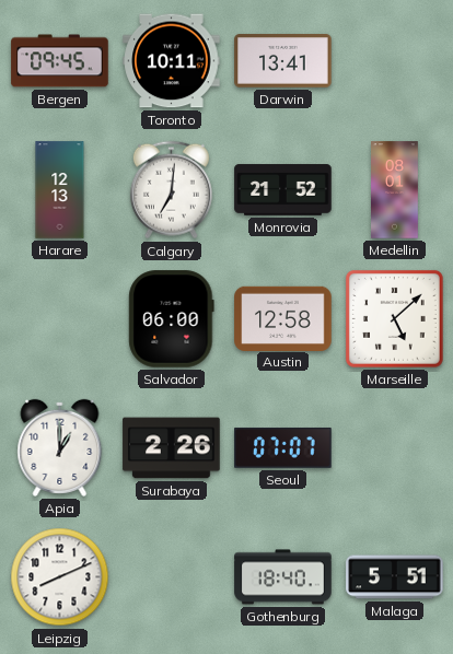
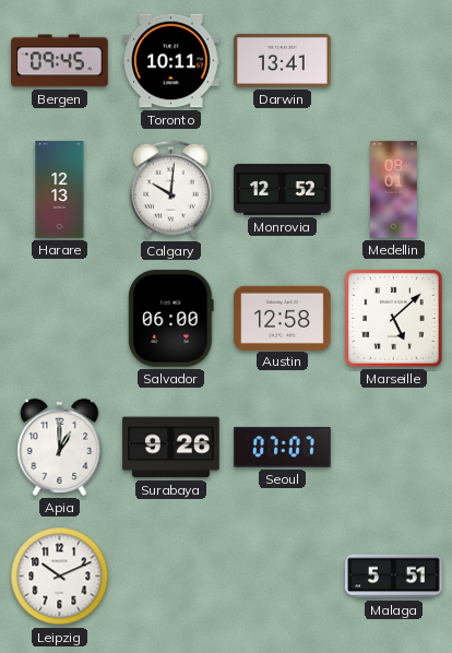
Calgary: 7:01 -> 10:01 (170, 190)
Monrovia: 21:52 -> 12:52 (283, 190)
Surabaya: 2:26 -> 9:26 (171, 448)
Leipzig: 8:11 -> 10:11 (60, 577)
Gothenburg: 18:40 -> none (283, 577)
